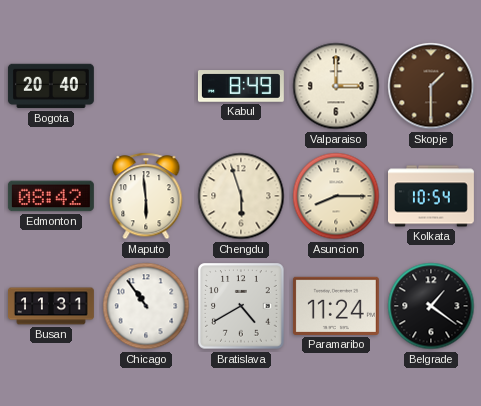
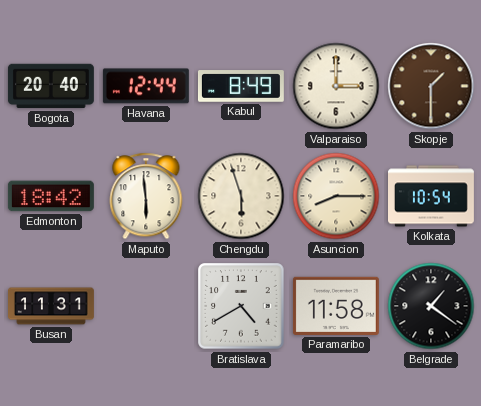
Havana: none -> 12:44 (146, 86)
Edmonton: 08:42 -> 18:42 (51, 196)
Chicago: 10:54 -> none (146, 306)
Paramaribo: 11:24 -> 11:58 (336, 306)
